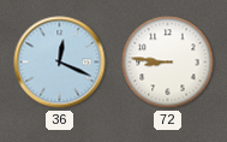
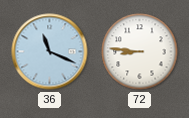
36: 12:19 -> 11:19 (50, 52)
